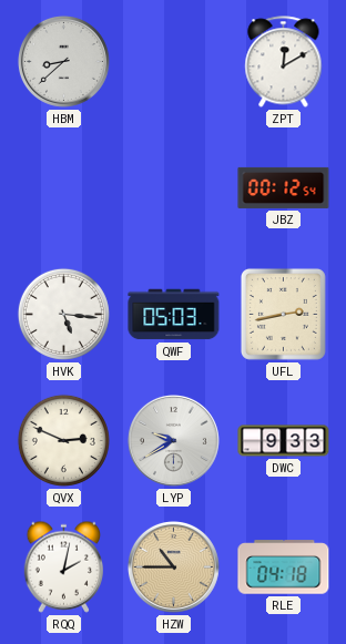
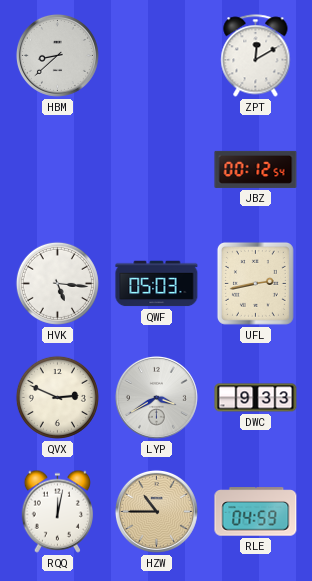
LYP: 9:40 -> 3:40 (156, 397)
RQQ: 2:02 -> 12:02 (57, 511)
RLE: 04:18 -> 04:59 (256, 512)
